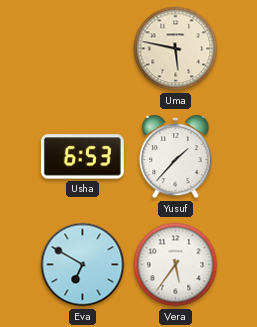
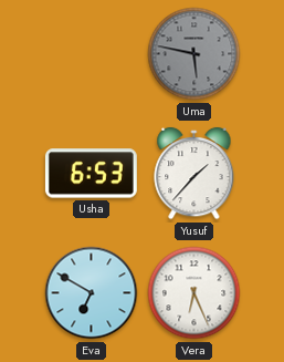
Uma dial: cream -> grey (194, 54)
Vera: 5:36 -> 6:26 (194, 293)
